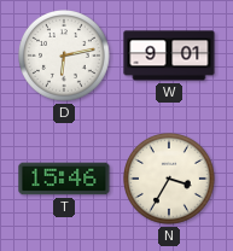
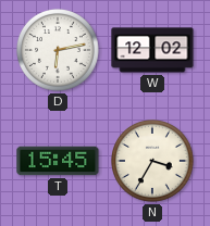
W: 9:01 -> 12:02 (152, 50)
T: 15:46 -> 15:45 (58, 161)
